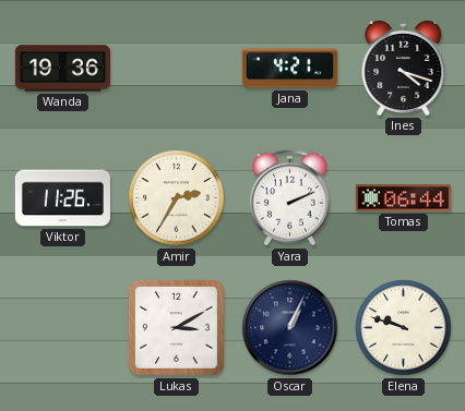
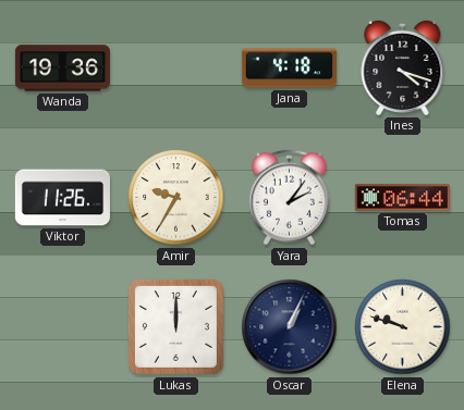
Jana: 4:21 -> 4:18 (289, 69)
Amir: 2:35 -> 9:35 (176, 198)
Yara: 2:11 -> 2:06 (289, 198)
Lukas: 3:10 -> 12:00 (175, 326)
